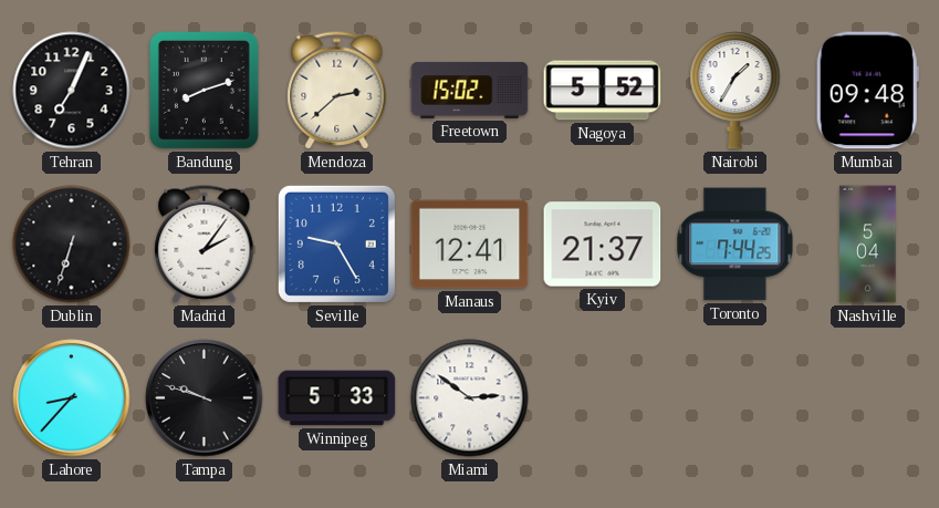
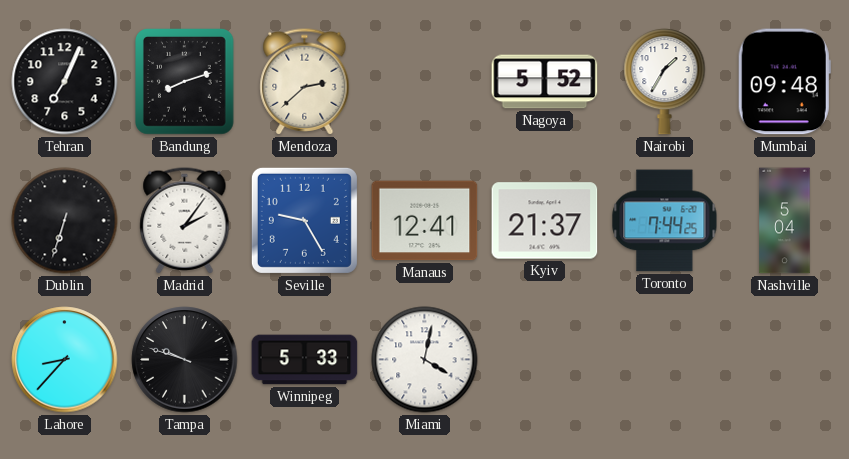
Freetown: 15:02 -> none (470, 90)
Miami: 2:51 -> 4:02 (425, 360)
